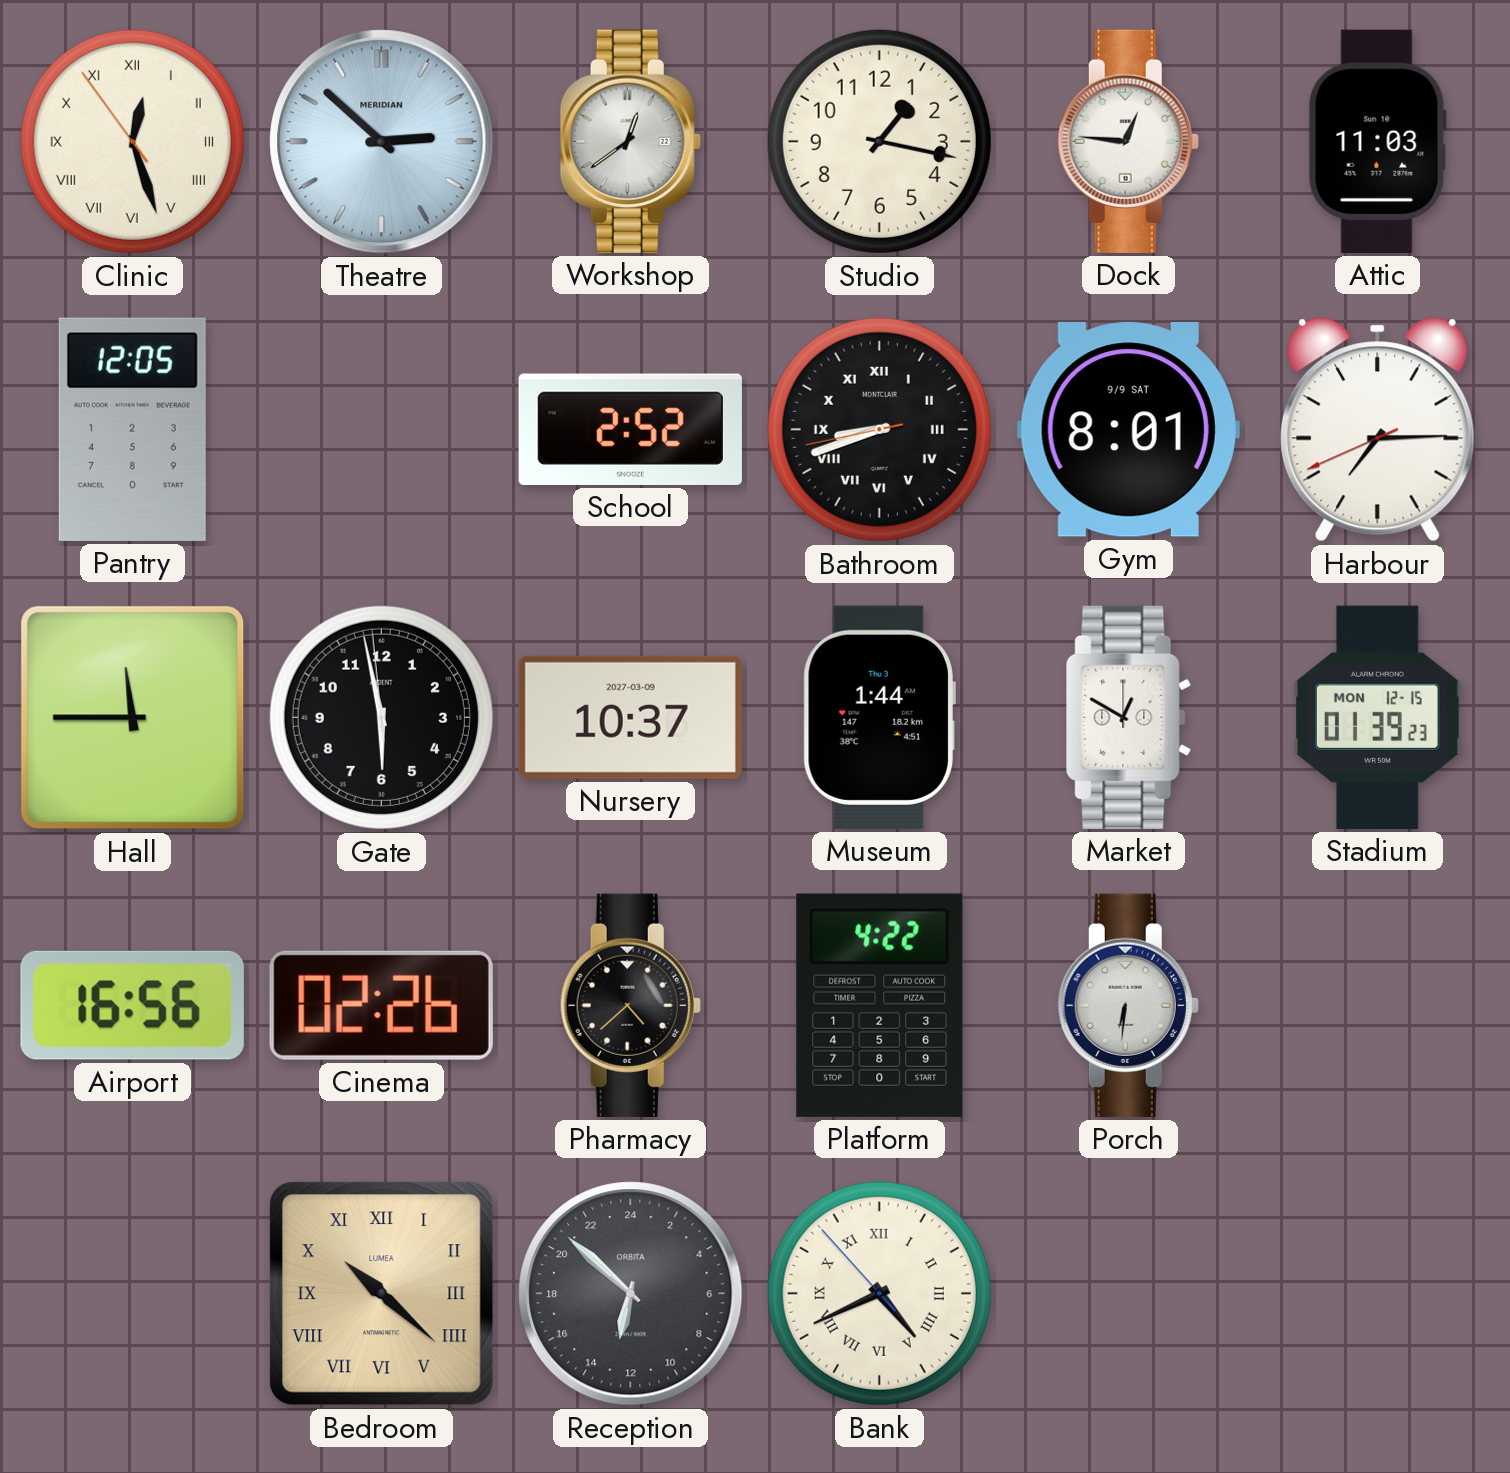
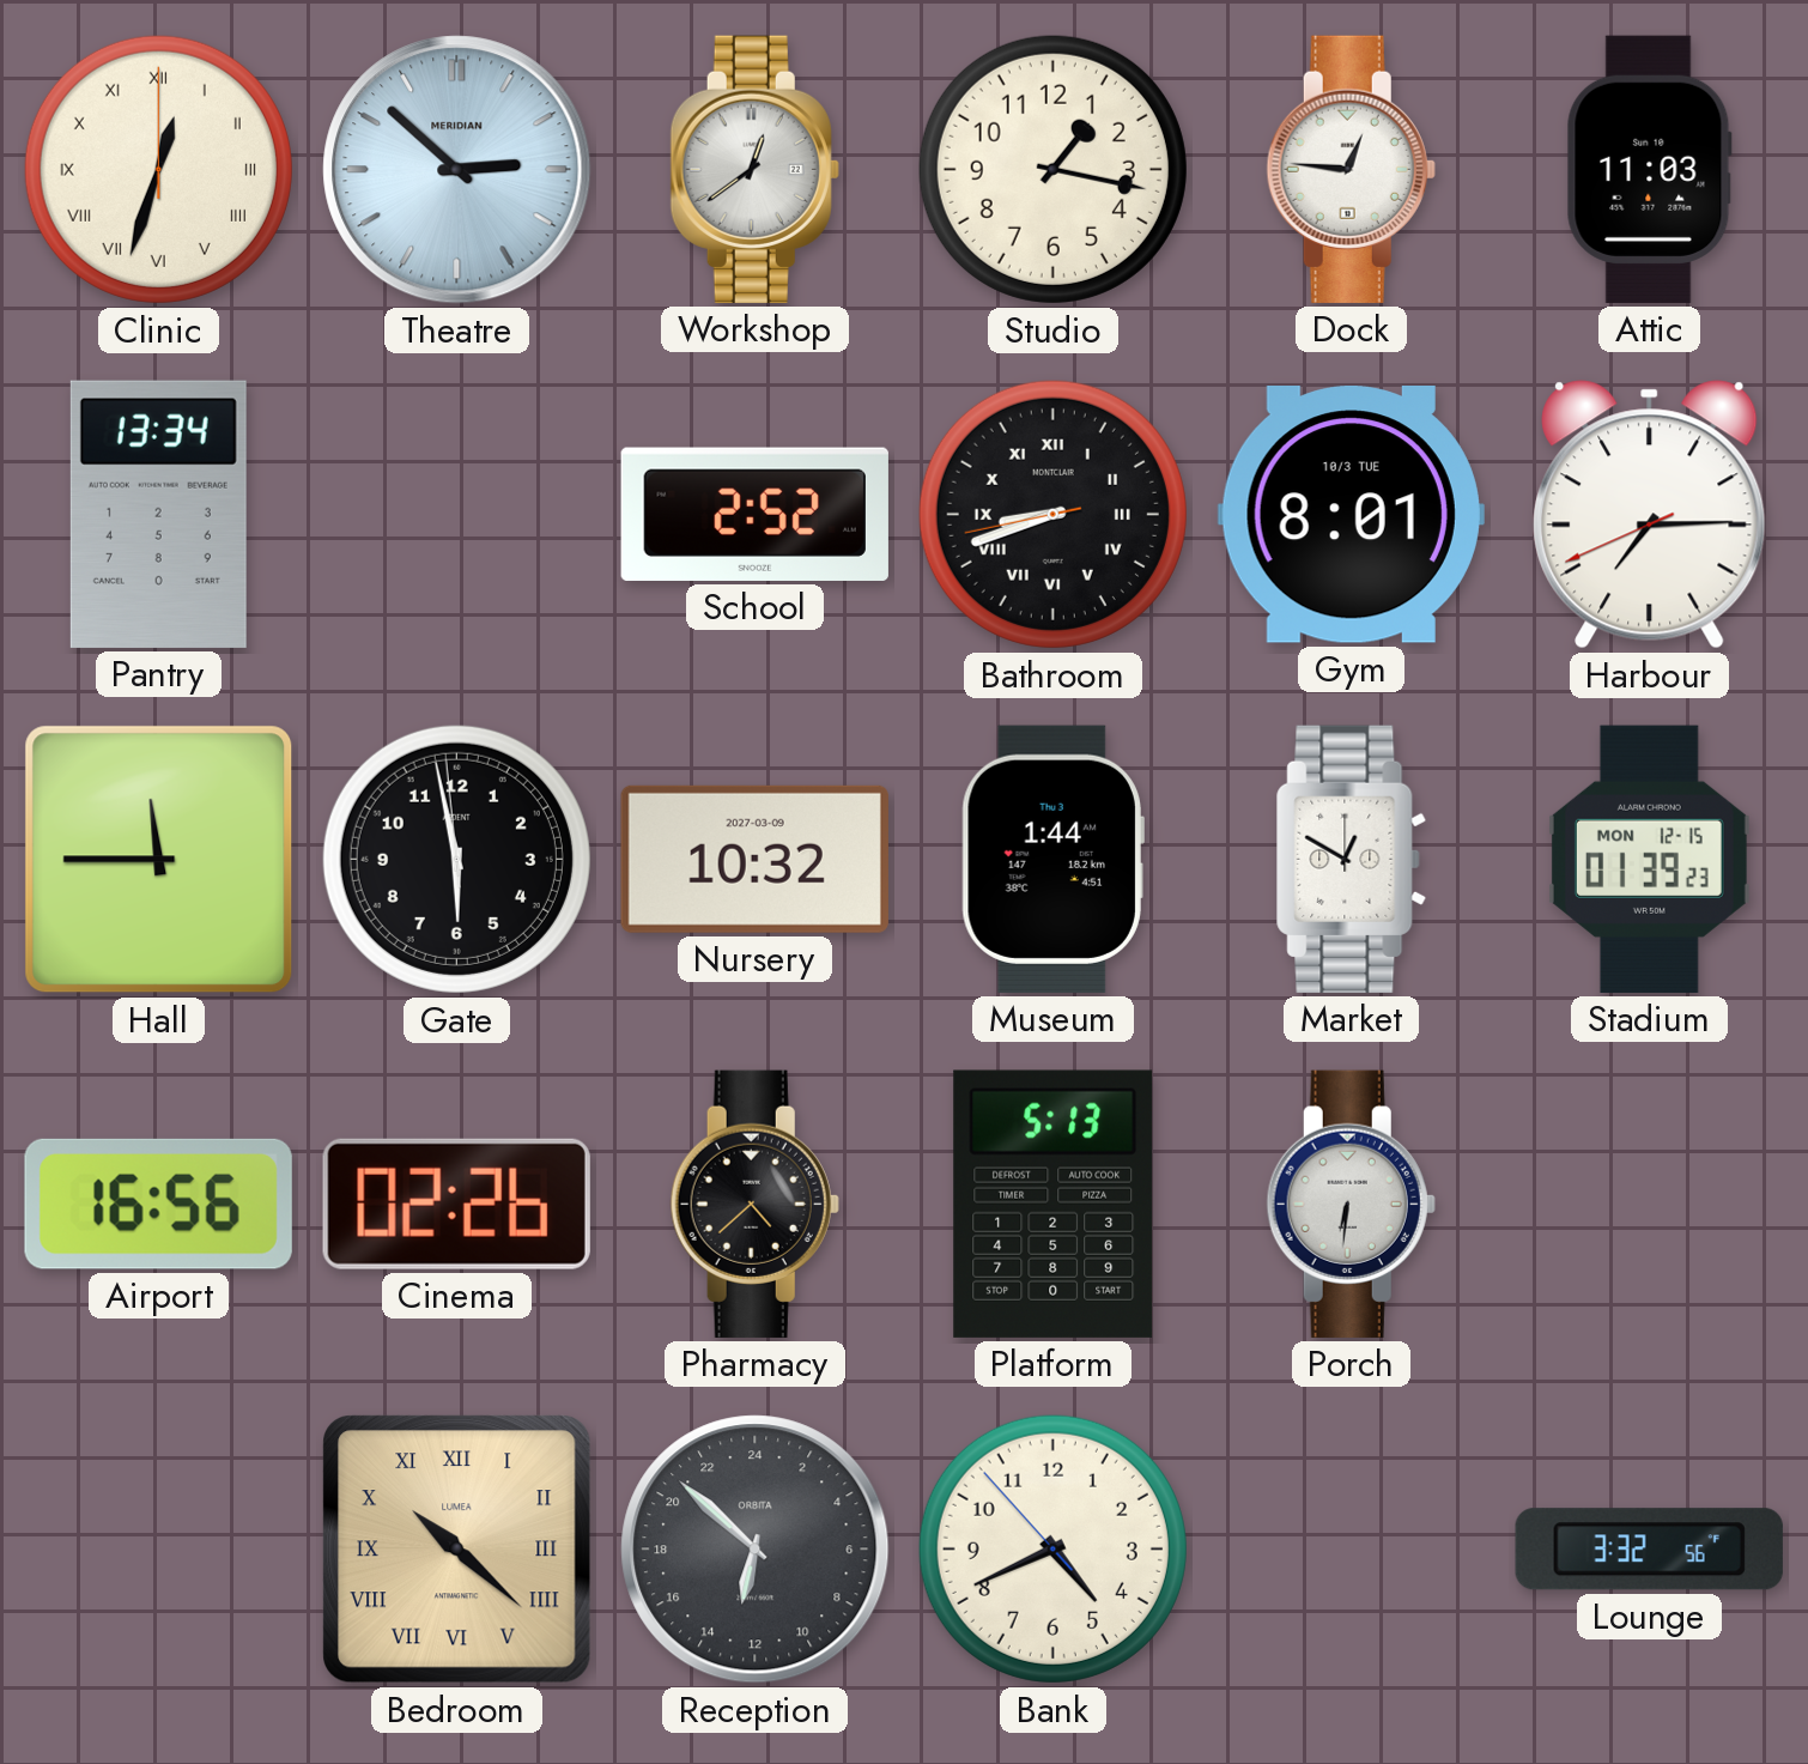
Clinic: 12:26 -> 12:33 (158, 169)
Pantry: 12:05 -> 13:34 (158, 514)
Gym date: 9/9 SAT -> 10/3 TUE (1351, 515)
Nursery: 10:37 -> 10:32 (754, 859)
Platform: 4:22 -> 5:13 (1054, 1204)
Bank numerals: Roman -> Arabic (1052, 1548)
Lounge: none -> 3:32 (1649, 1550)
